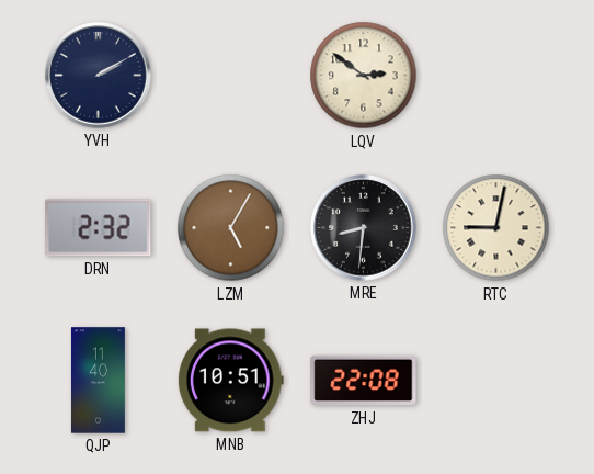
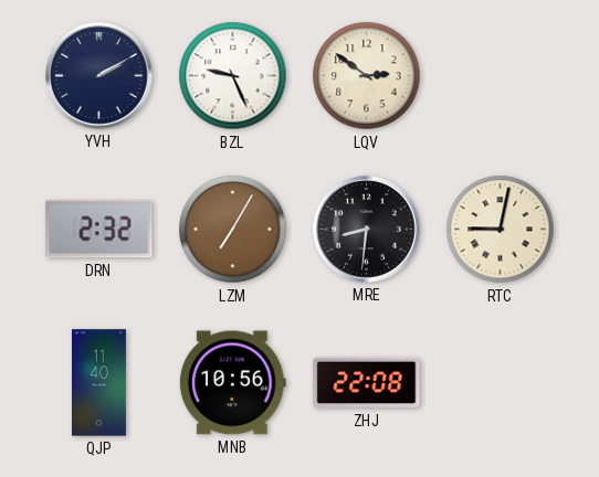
BZL: none -> 9:26 (233, 76)
LZM: 5:05 -> 7:05 (233, 230)
MNB: 10:51 -> 10:56 (232, 383)
